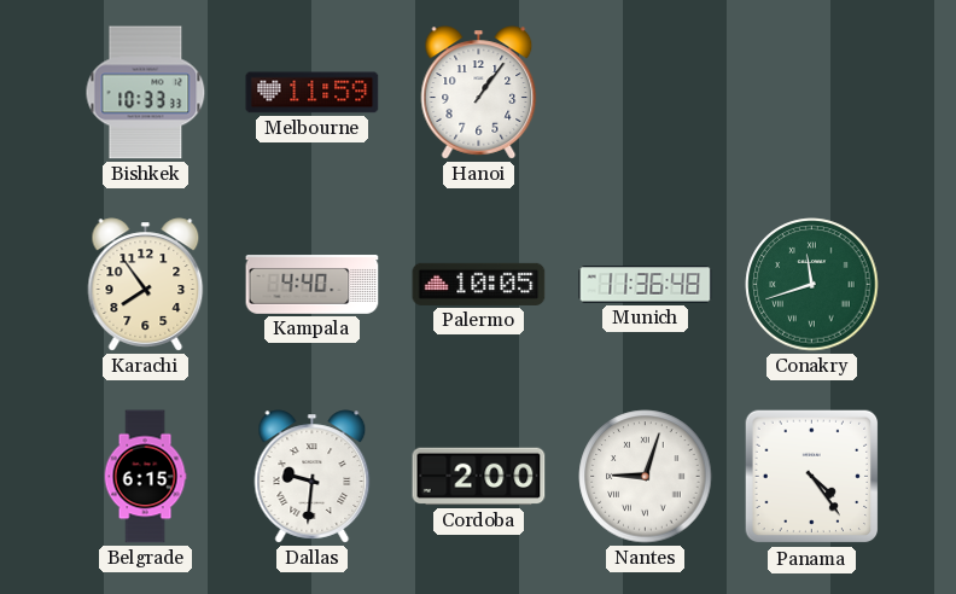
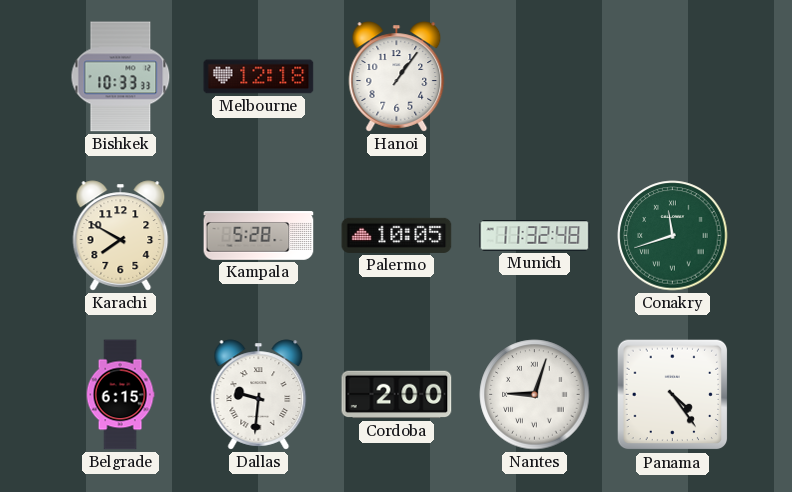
Melbourne: 11:59 -> 12:18 (259, 77)
Karachi: 7:54 -> 7:50 (121, 236)
Kampala: 4:40 -> 5:28 (259, 236)
Munich: 11:36 -> 11:32 (535, 236)
